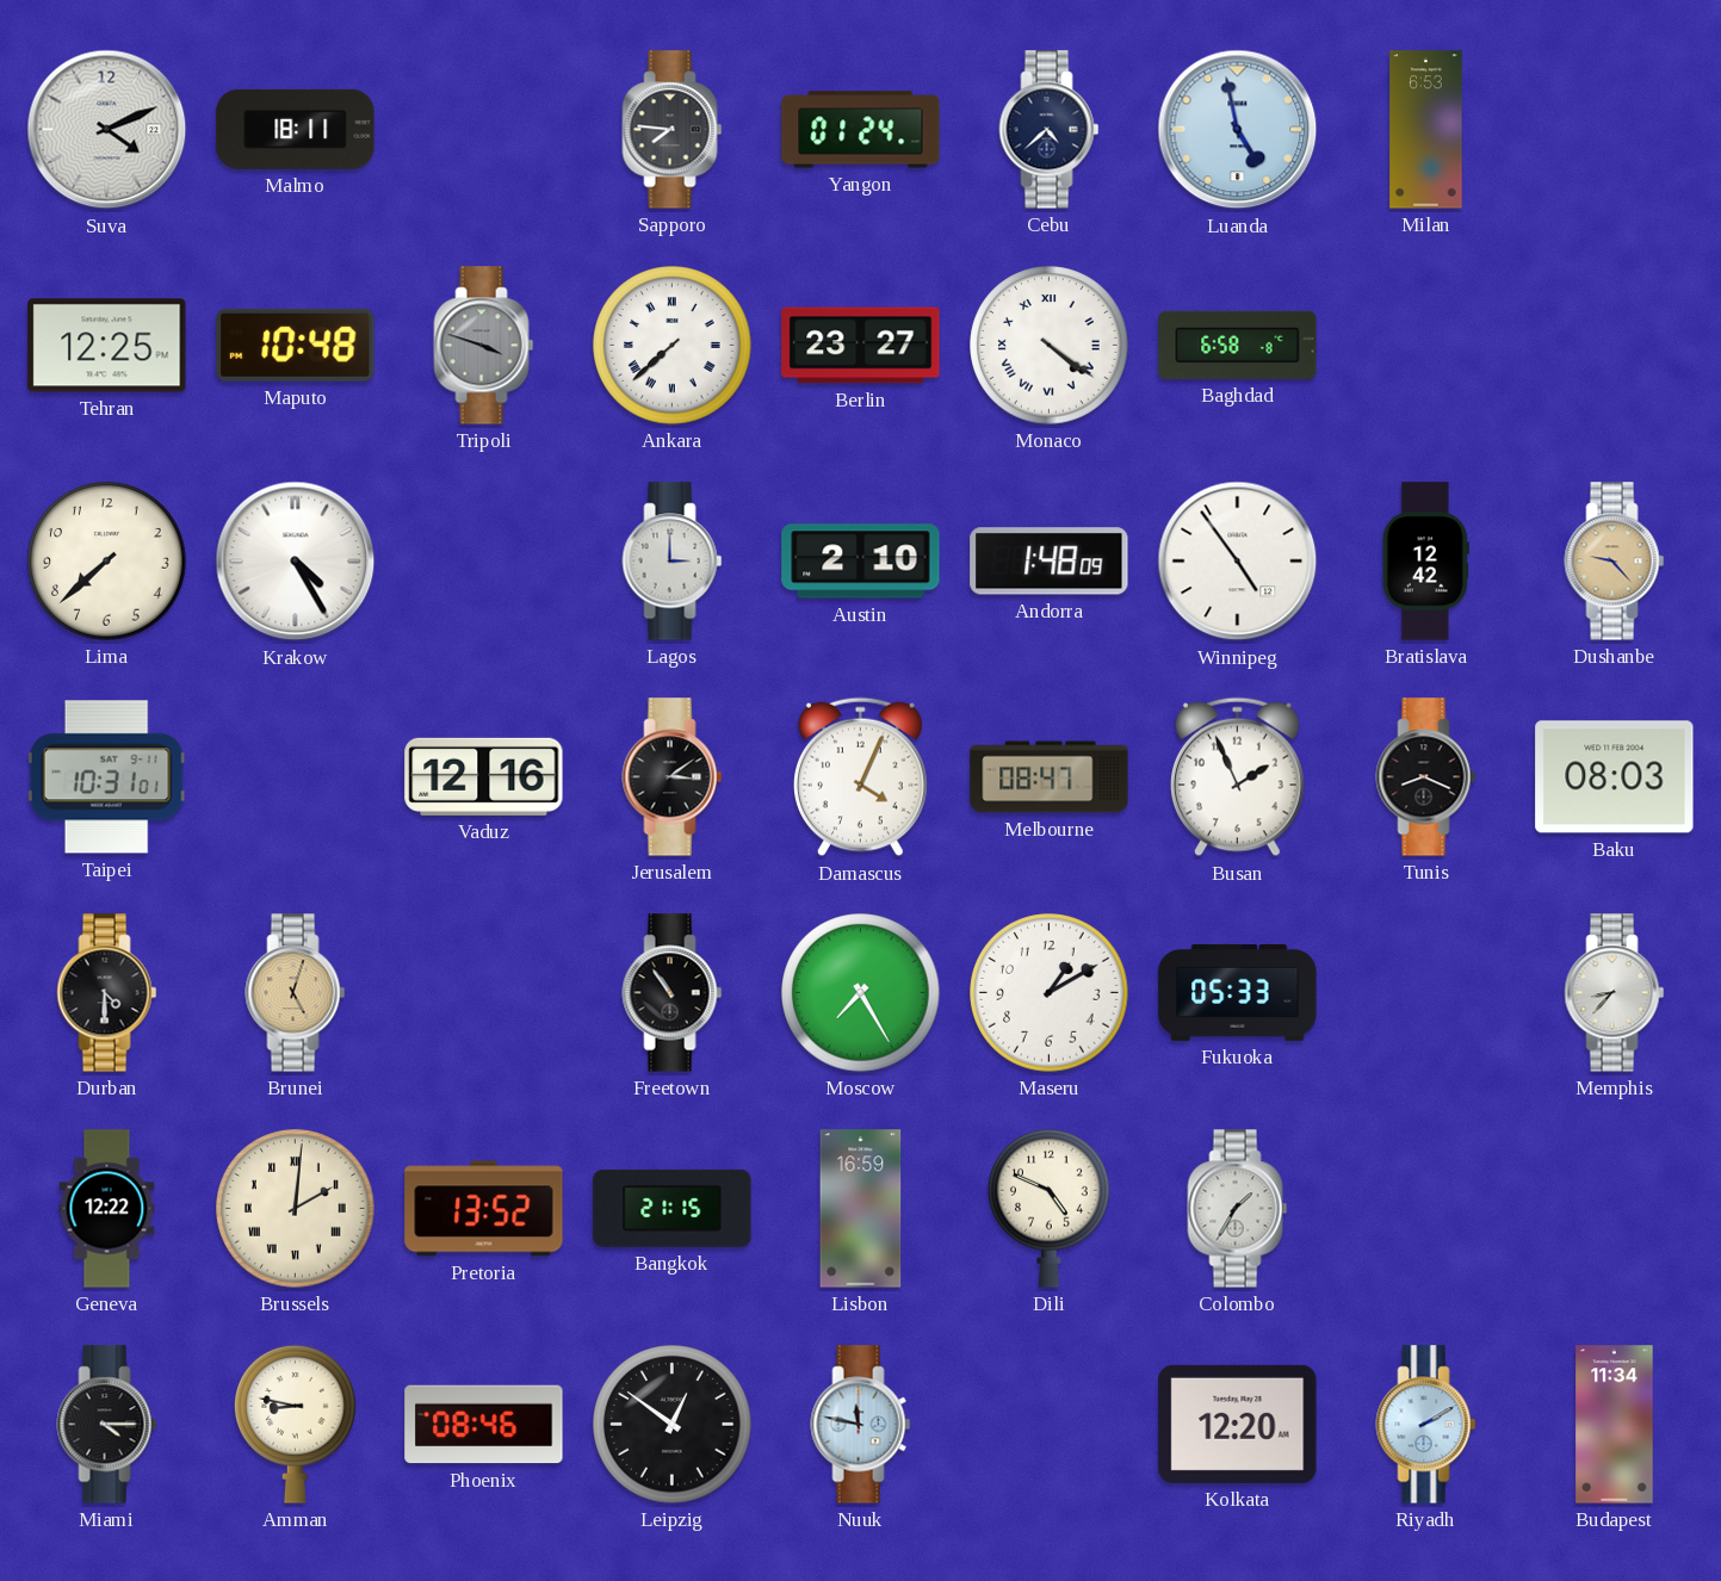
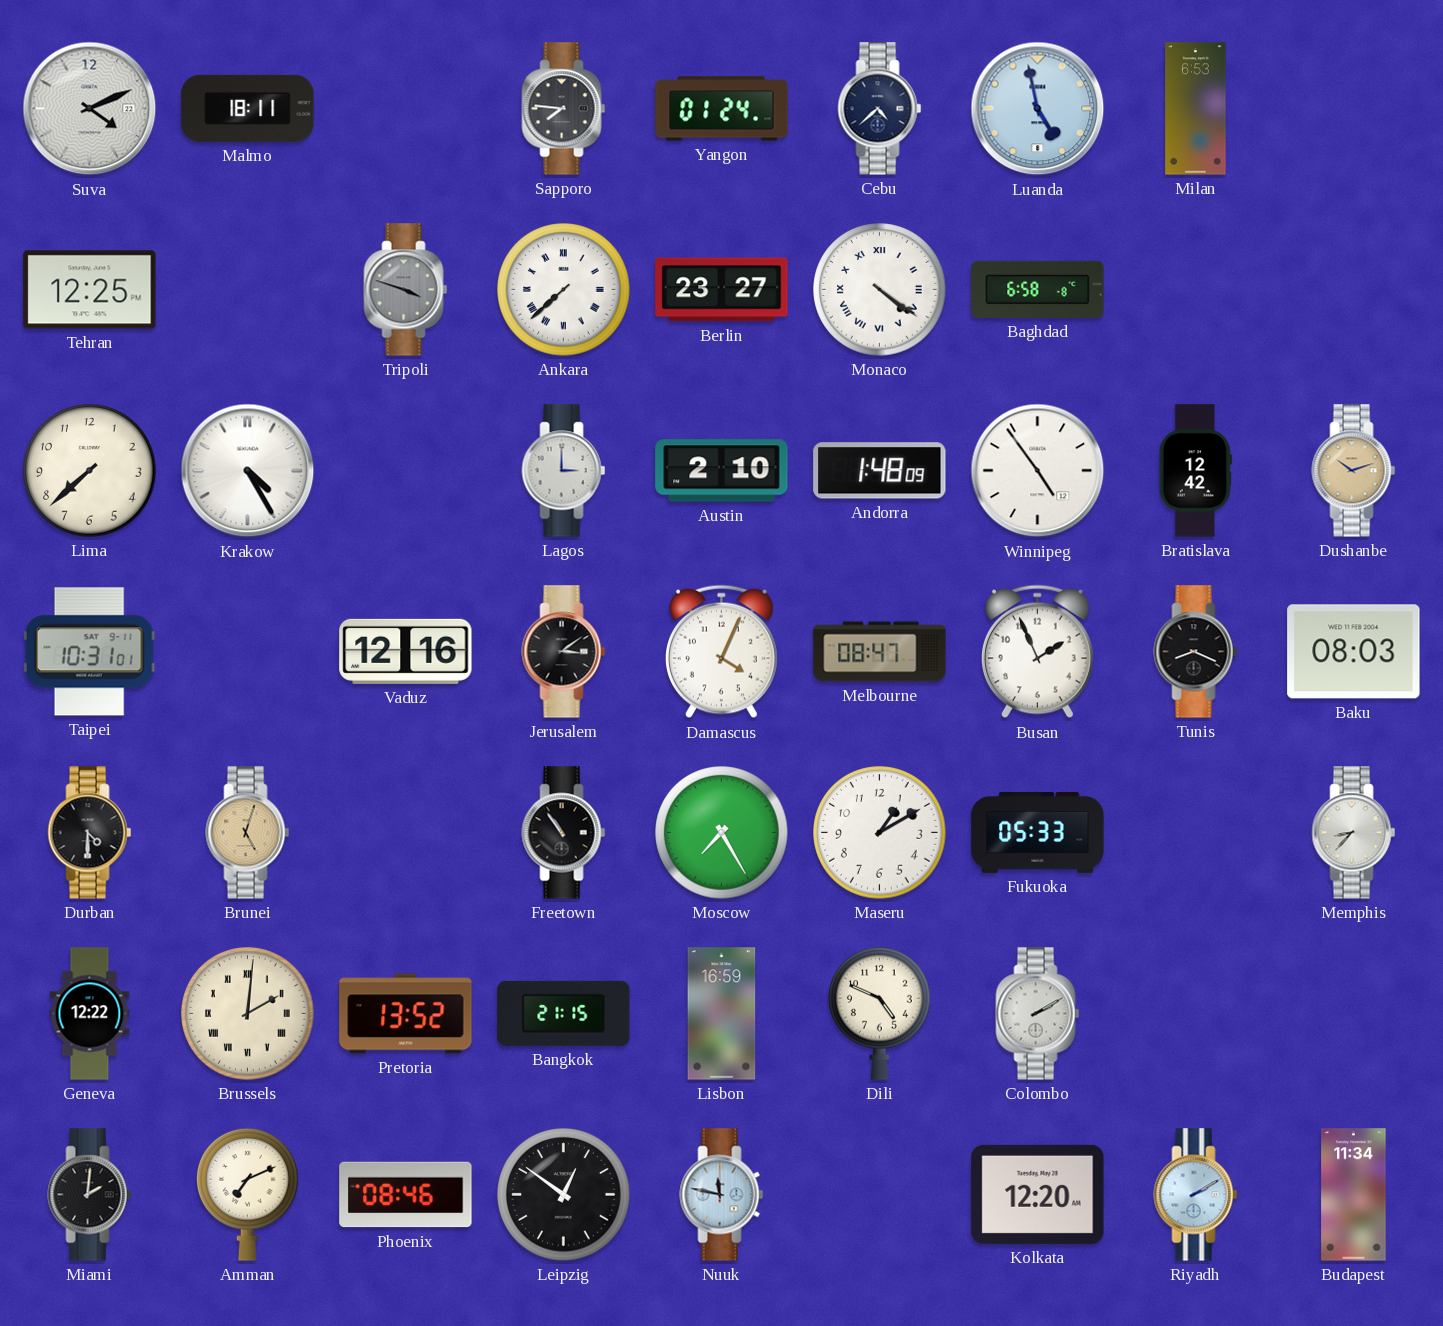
Maputo: 10:48 -> none (296, 345)
Dushanbe: 9:23 -> 10:12 (1354, 471)
Colombo: 1:35 -> 2:10 (1038, 1014)
Miami: 4:15 -> 2:01 (90, 1195)
Amman: 8:47 -> 7:11 (248, 1194)
